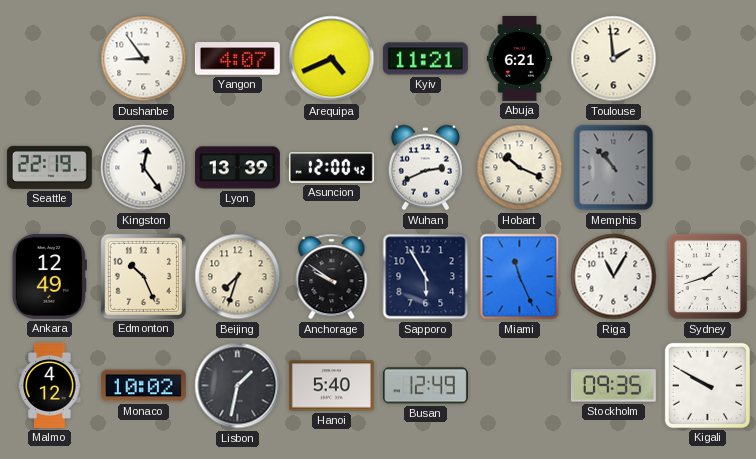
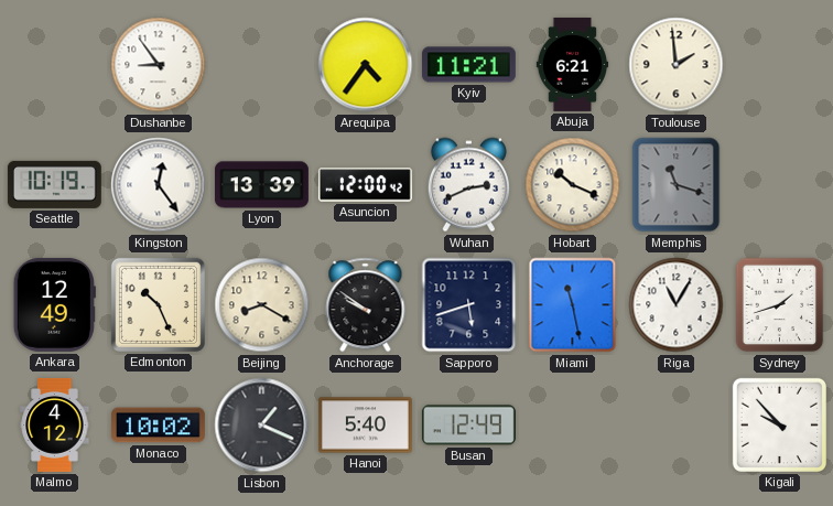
Yangon: 4:07 -> none (237, 59)
Arequipa: 4:41 -> 4:36 (366, 65)
Seattle: 22:19 -> 10:19 (54, 184)
Memphis: 10:53 -> 11:18 (677, 185)
Beijing: 7:33 -> 8:20 (262, 305)
Sapporo: 5:55 -> 5:42 (469, 305)
Miami: 11:26 -> 11:28 (573, 305)
Lisbon: 1:32 -> 1:19 (262, 426)
Stockholm: 09:35 -> none (613, 386)
Kigali: 9:50 -> 9:53 (779, 424)
